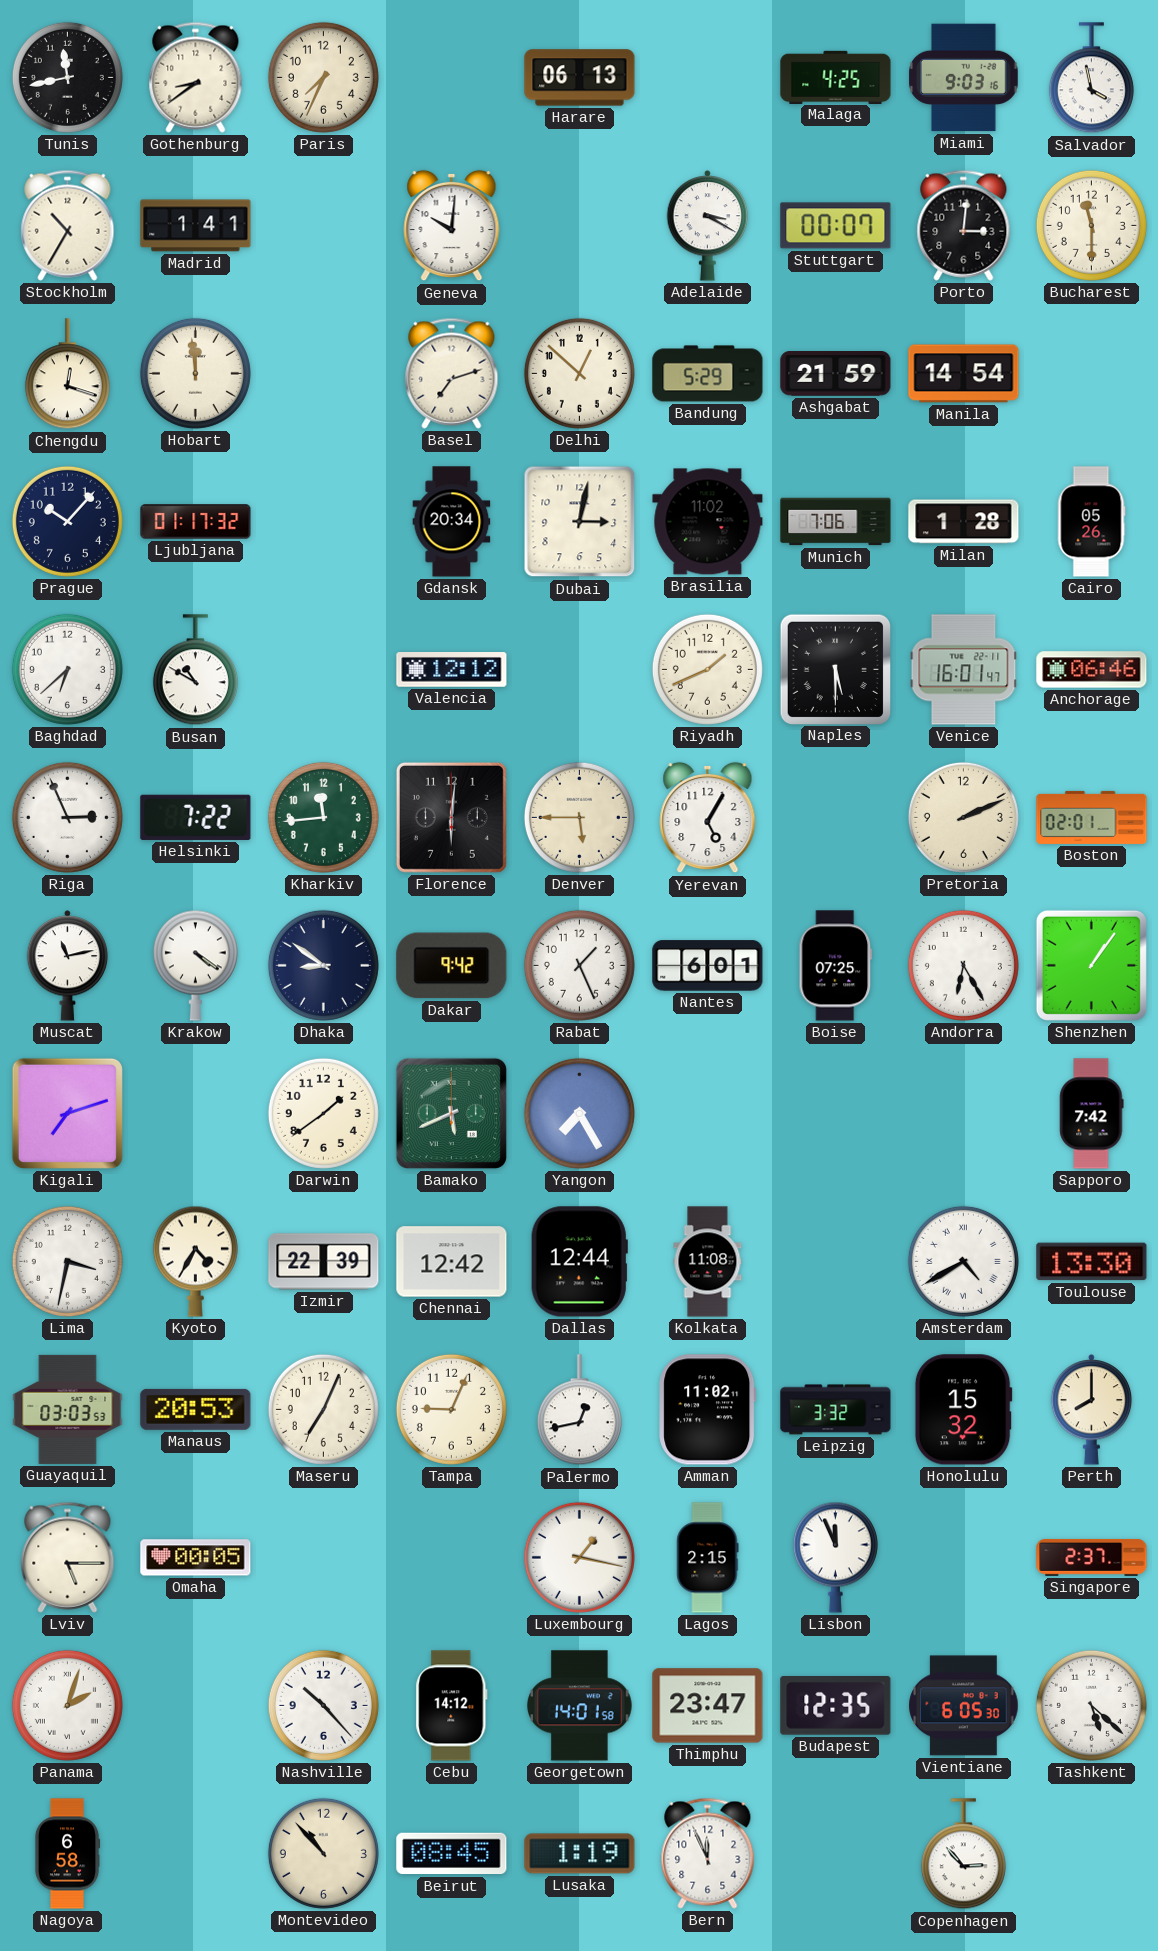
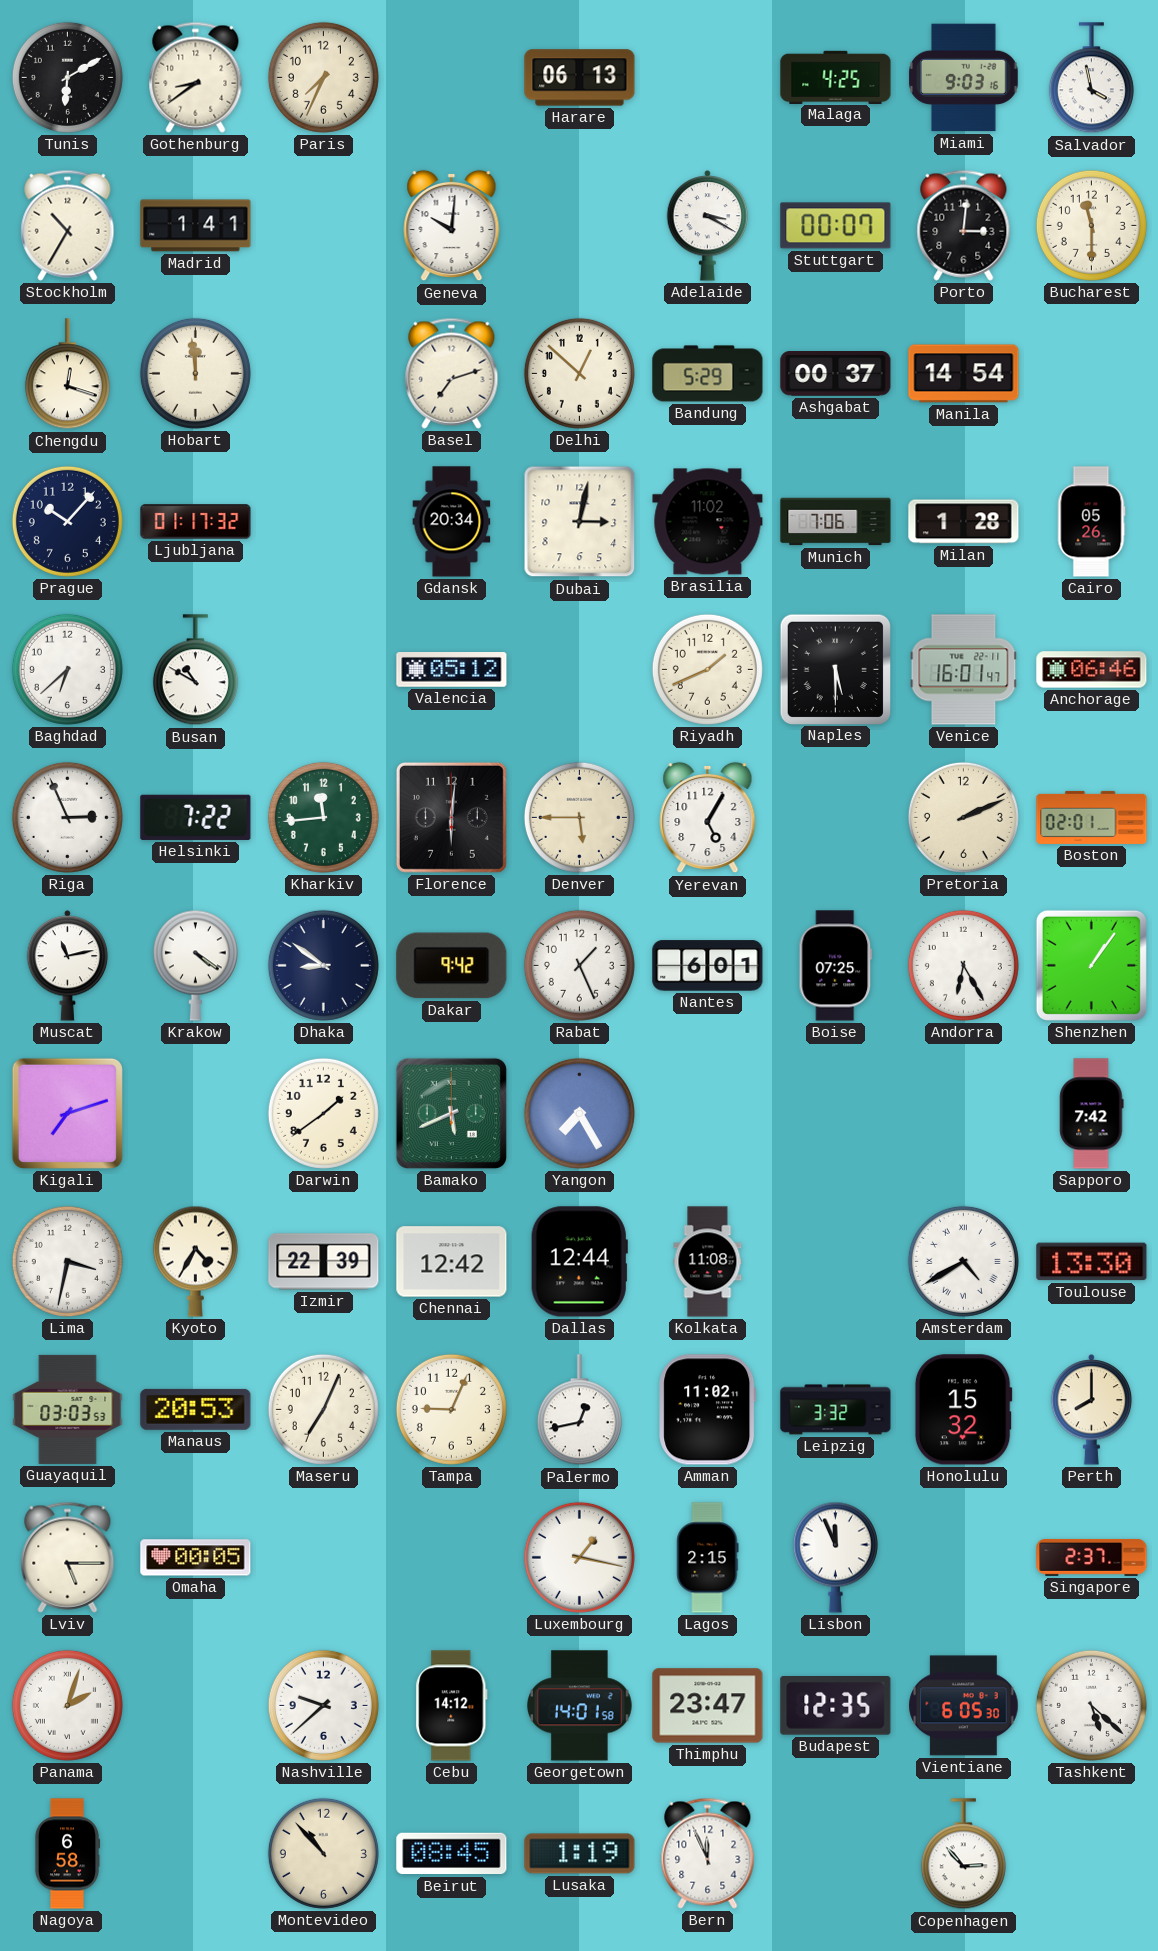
Tunis: 11:43 -> 6:10 (67, 77)
Ashgabat: 21:59 -> 00:37 (836, 374)
Valencia: 12:12 -> 05:12 (452, 670)
Nashville: 10:23 -> 9:38 (323, 1705)
